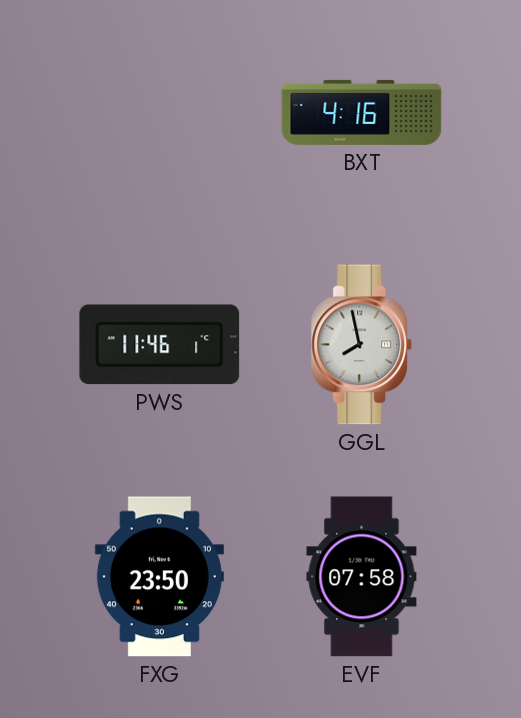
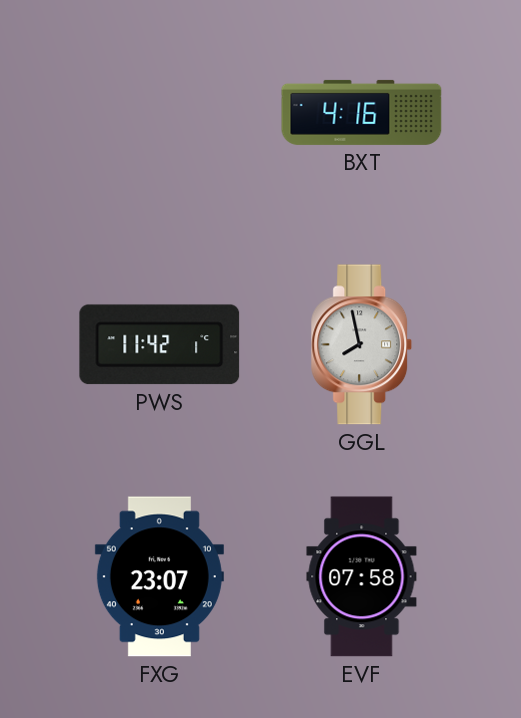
PWS: 11:46 -> 11:42 (160, 345)
FXG: 23:50 -> 23:07 (159, 577)
